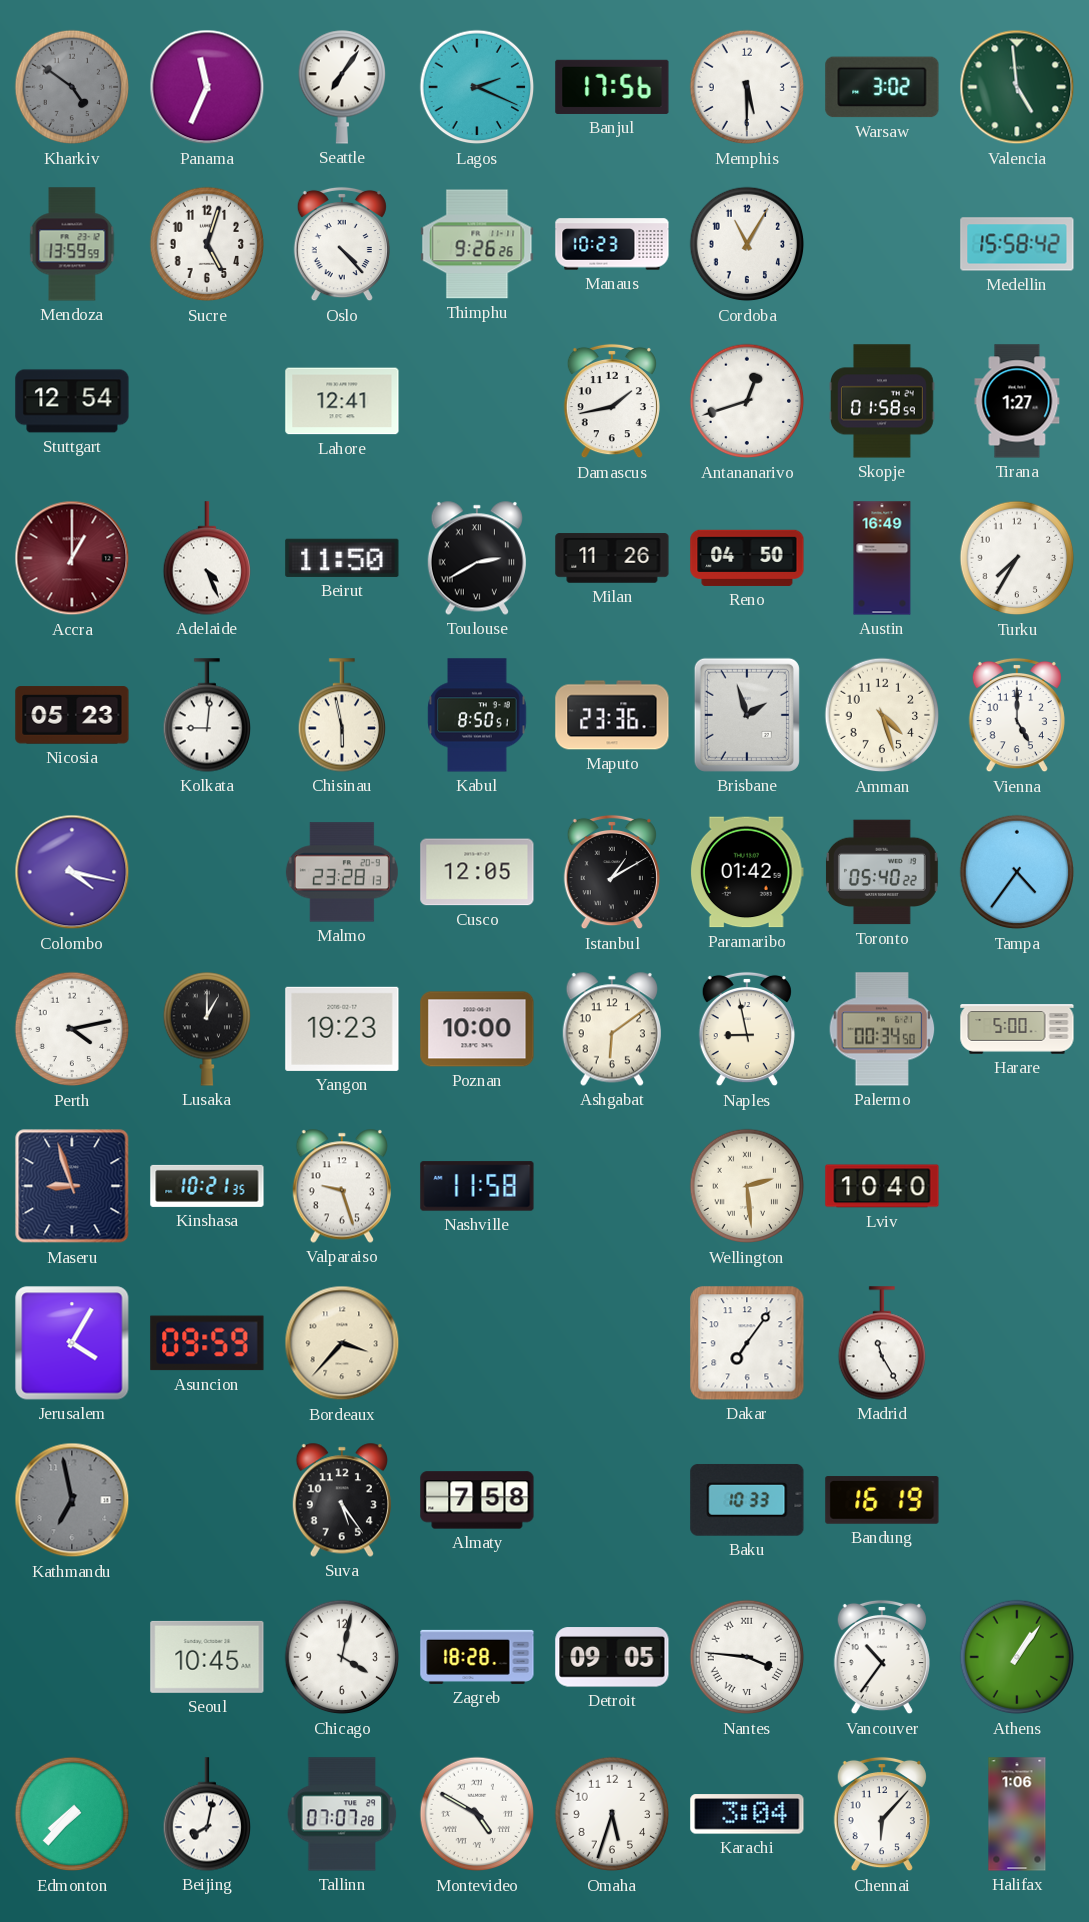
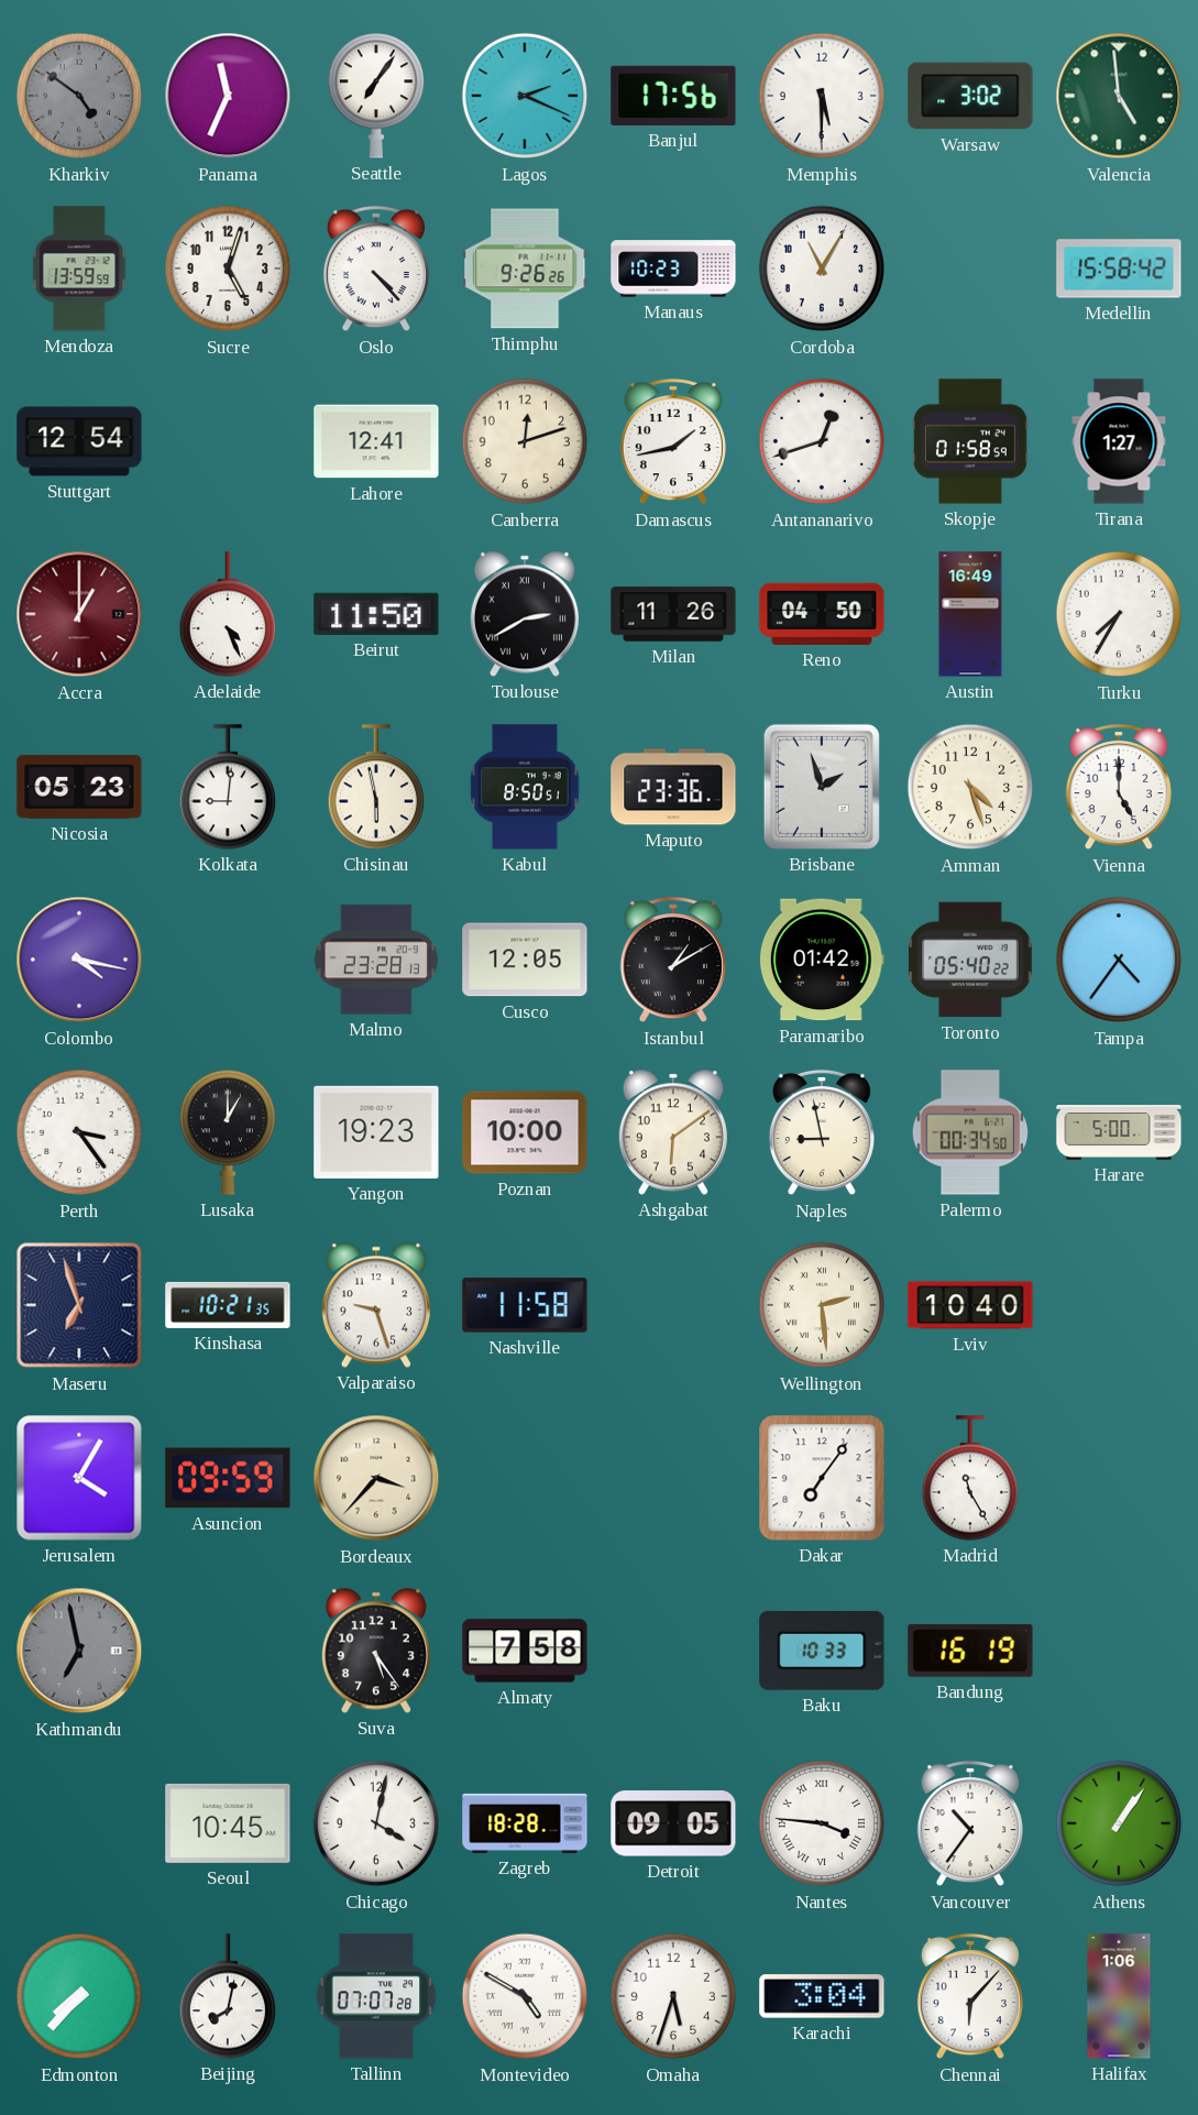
Canberra: none -> 12:12 (525, 441)
Perth: 4:13 -> 3:24 (79, 1132)
Maseru: 8:57 -> 6:57 (79, 1305)
